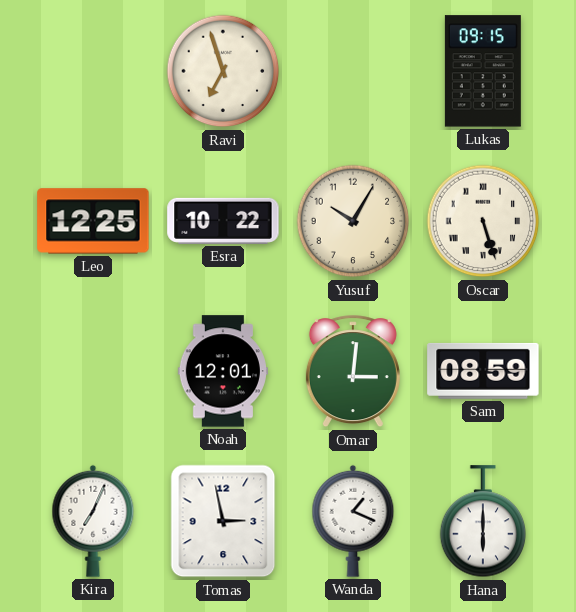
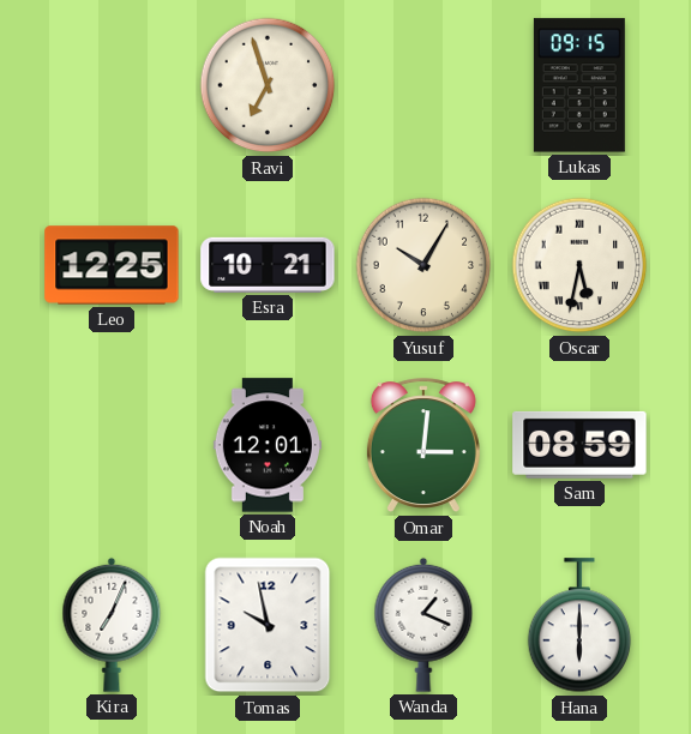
Esra: 10:22 -> 10:21 (268, 265)
Oscar: 5:27 -> 5:32 (579, 265)
Tomas: 2:58 -> 9:58 (268, 625)
